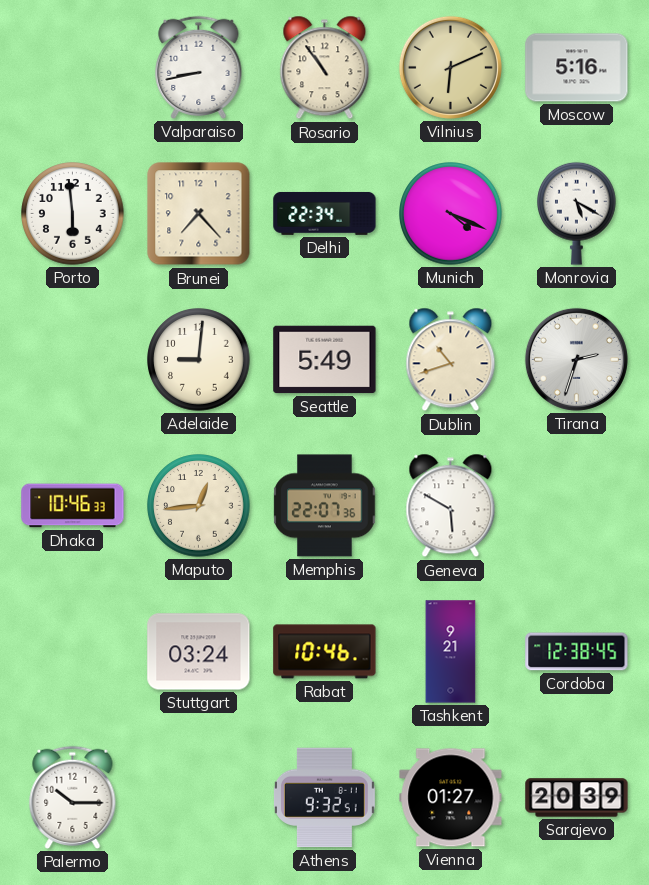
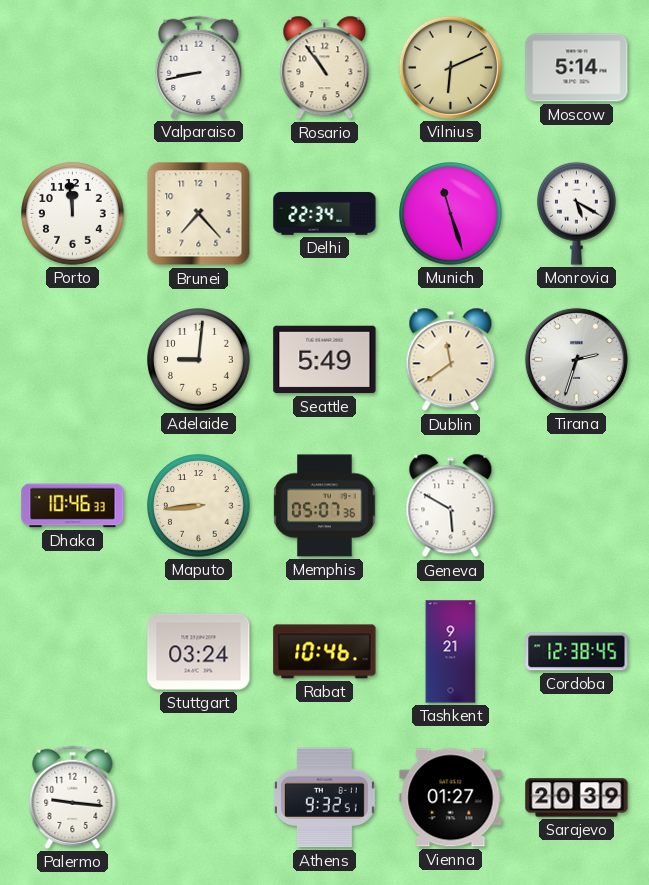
Moscow: 5:16 -> 5:14 (577, 68)
Porto: 5:59 -> 11:59 (73, 214)
Munich: 4:19 -> 11:27 (451, 214)
Dublin: 10:42 -> 11:39 (451, 360)
Maputo: 12:44 -> 8:44 (199, 506)
Memphis: 22:07 -> 05:07 (325, 506)
Palermo: 10:15 -> 9:16 (73, 797)
